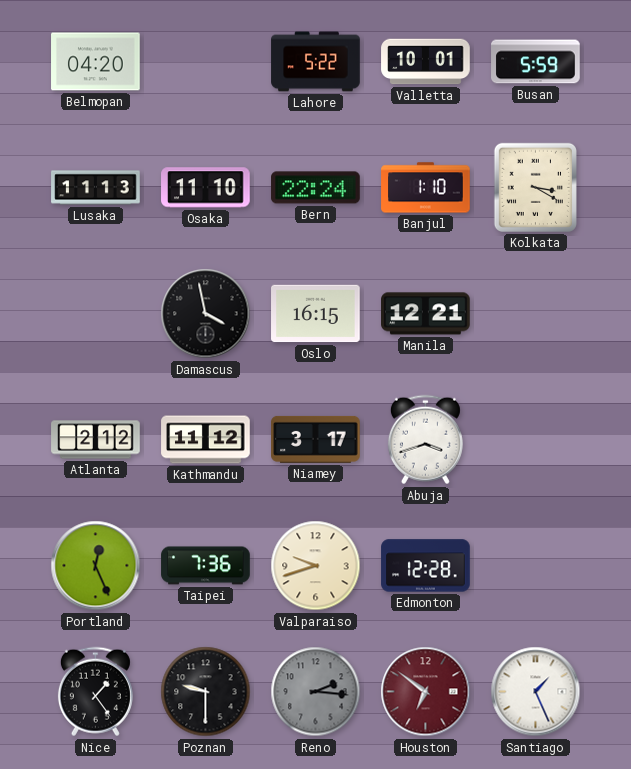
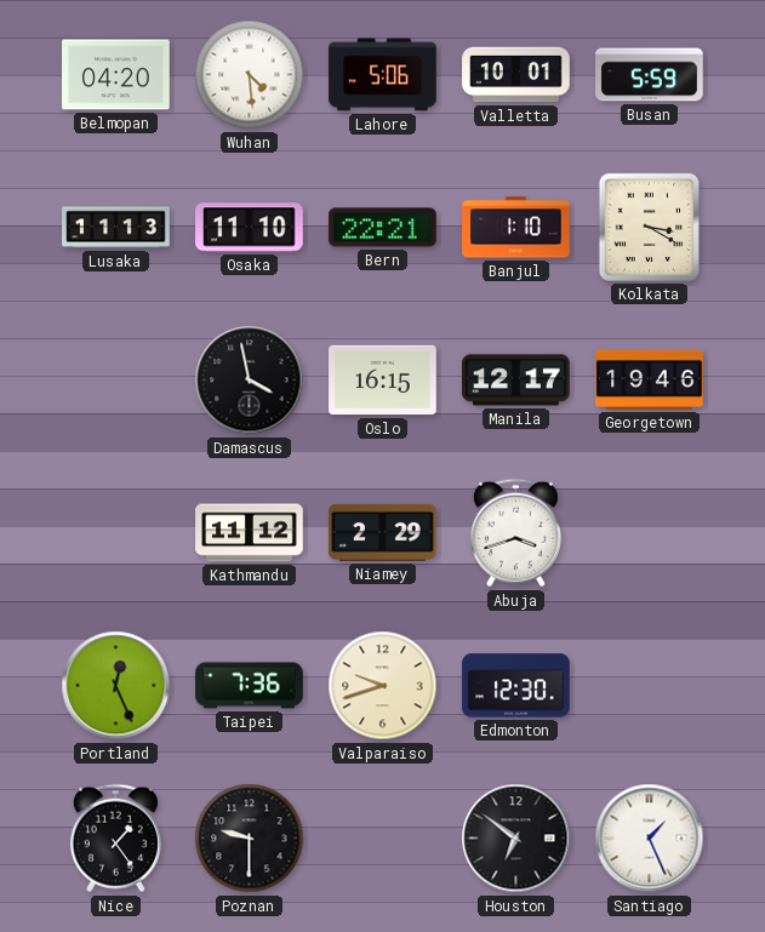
Wuhan: none -> 4:29 (250, 75)
Lahore: 5:22 -> 5:06 (383, 75)
Bern: 22:24 -> 22:21 (383, 228)
Manila: 12:21 -> 12:17 (516, 381)
Georgetown: none -> 19:46 (650, 379)
Atlanta: 2:12 -> none (96, 440)
Niamey: 3:17 -> 2:29 (383, 532)
Edmonton: 12:28 -> 12:30 (516, 686)
Reno: 2:16 -> none (316, 692)
Houston dial: burgundy -> black (516, 839)
